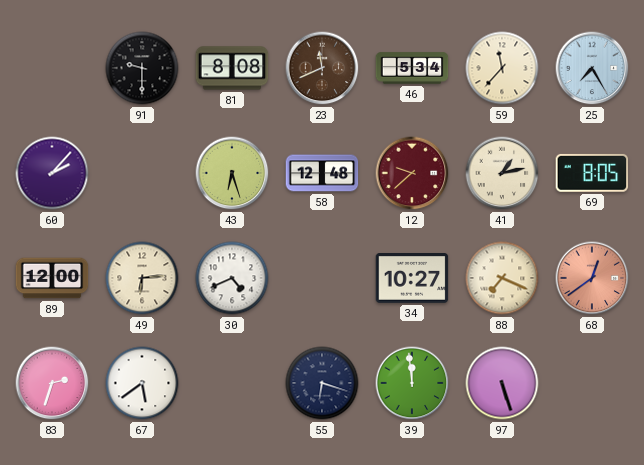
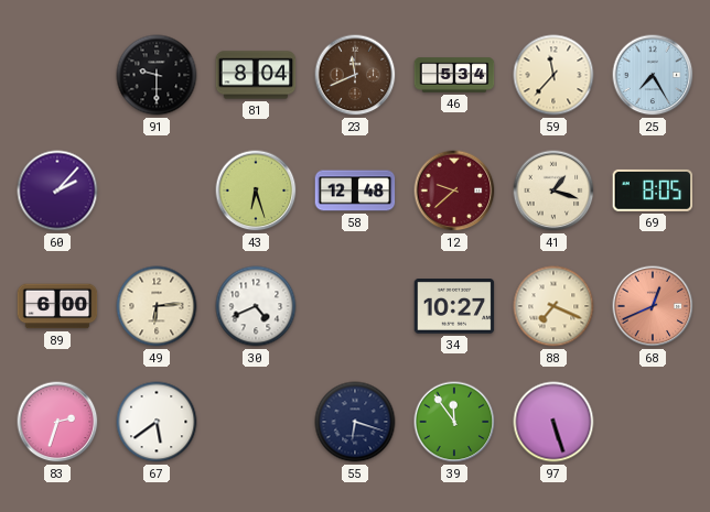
81: 8:08 -> 8:04 (256, 75)
41: 1:13 -> 1:18 (553, 190)
89: 12:00 -> 6:00 (57, 306)
68: 12:39 -> 12:41 (653, 306)
39: 11:59 -> 11:54 (454, 422)
